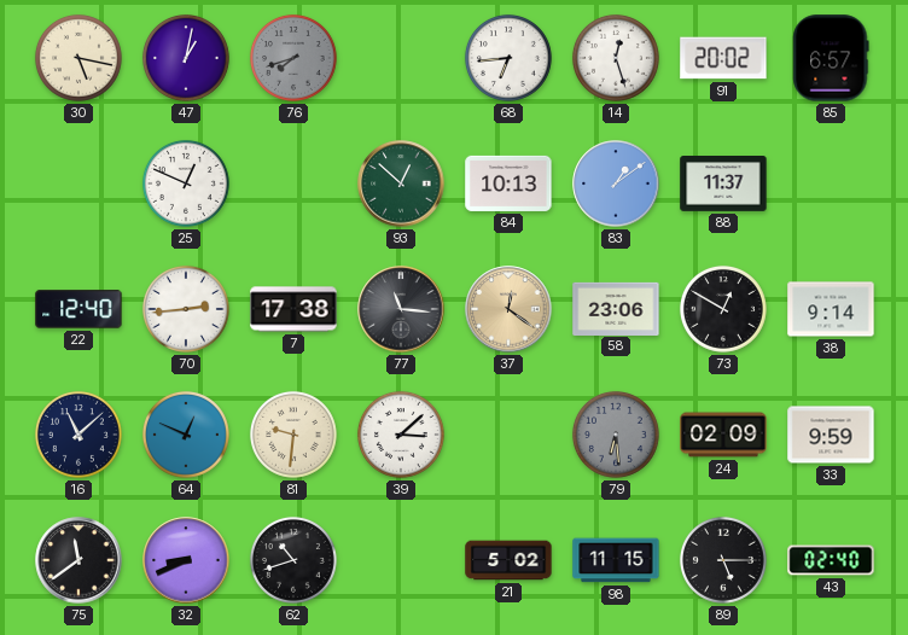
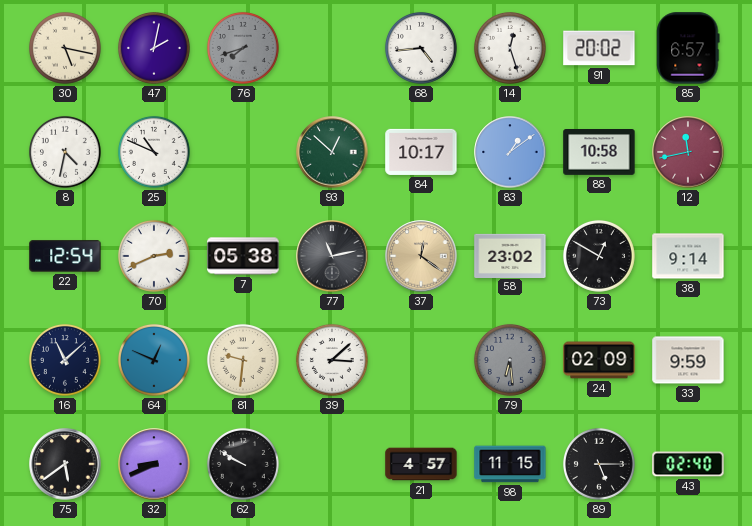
47: 1:02 -> 2:02 (154, 48)
68: 6:44 -> 4:44 (421, 48)
8: none -> 4:32 (65, 152)
25: 12:49 -> 10:49 (154, 152)
84: 10:13 -> 10:17 (421, 152)
88: 11:37 -> 10:58 (599, 152)
12: none -> 11:43 (688, 152)
22: 12:40 -> 12:54 (65, 256)
70: 2:44 -> 2:41 (154, 256)
7: 17:38 -> 05:38 (243, 256)
77: 11:16 -> 11:13 (332, 256)
58: 23:06 -> 23:02 (510, 255)
75: 11:39 -> 5:39 (65, 464)
62: 10:42 -> 9:50 (243, 464)
21: 5:02 -> 4:57 (421, 464)
